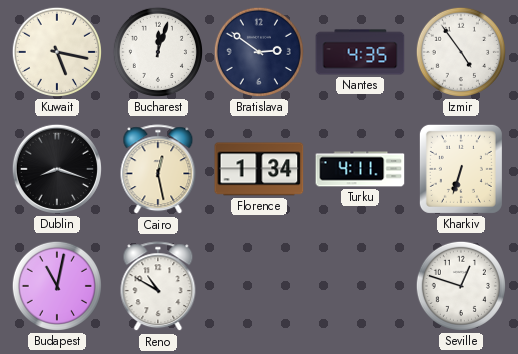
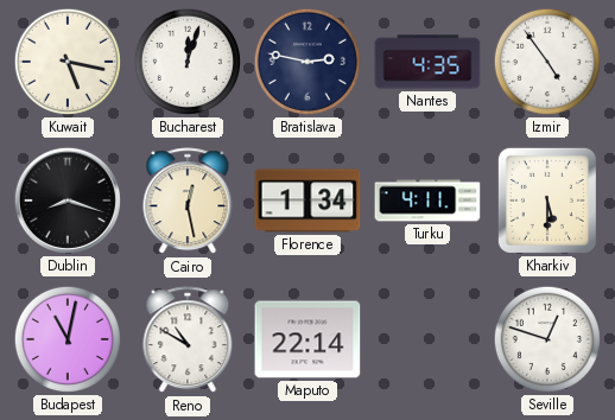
Bratislava: 2:51 -> 2:47 (307, 62)
Kharkiv: 6:33 -> 5:30 (547, 201)
Maputo: none -> 22:14 (307, 339)
